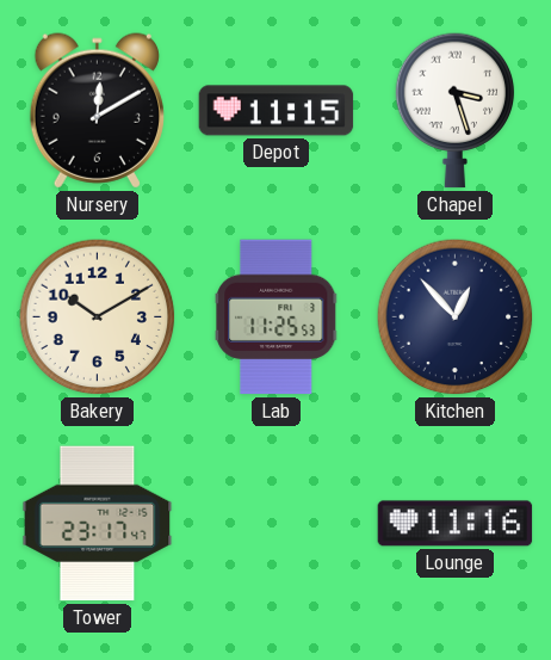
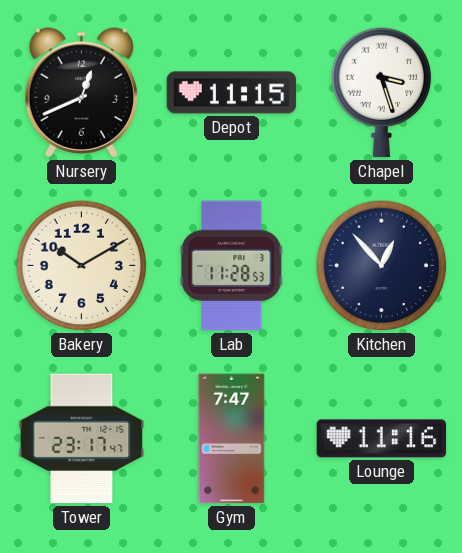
Nursery: 12:10 -> 12:41 (81, 93)
Lab: 11:25 -> 11:28 (232, 266)
Gym: none -> 7:47 (232, 439)
